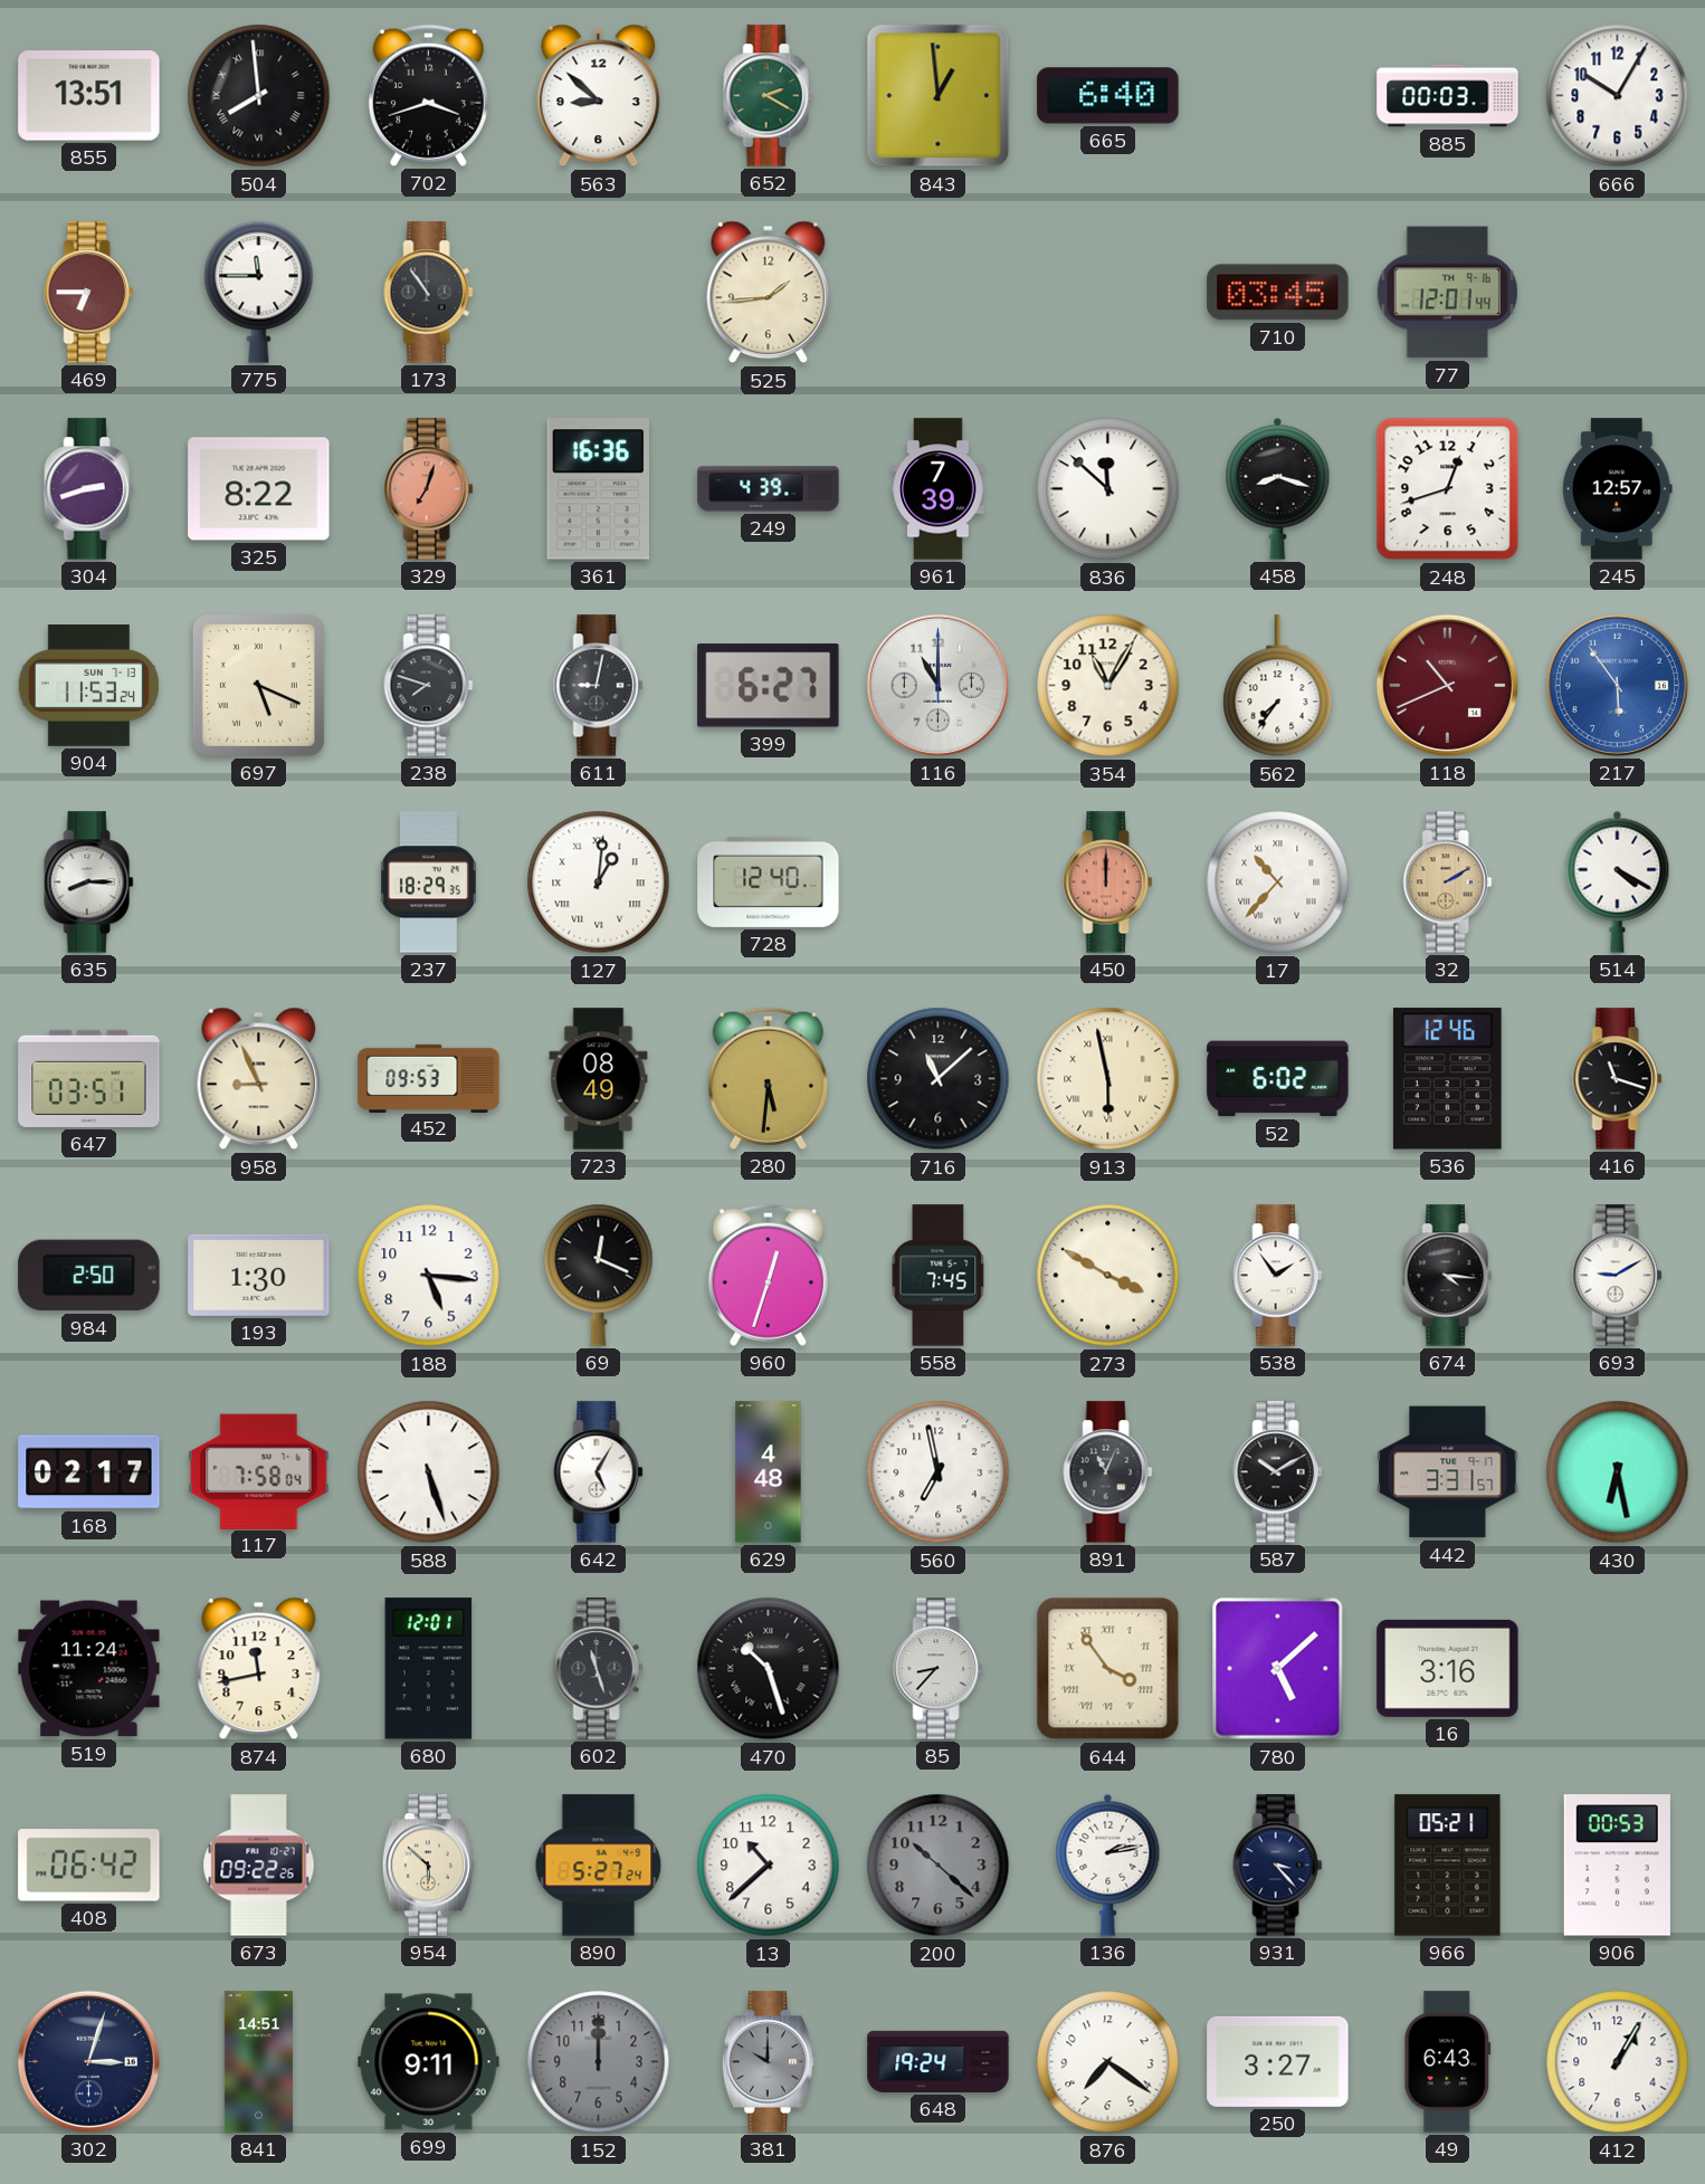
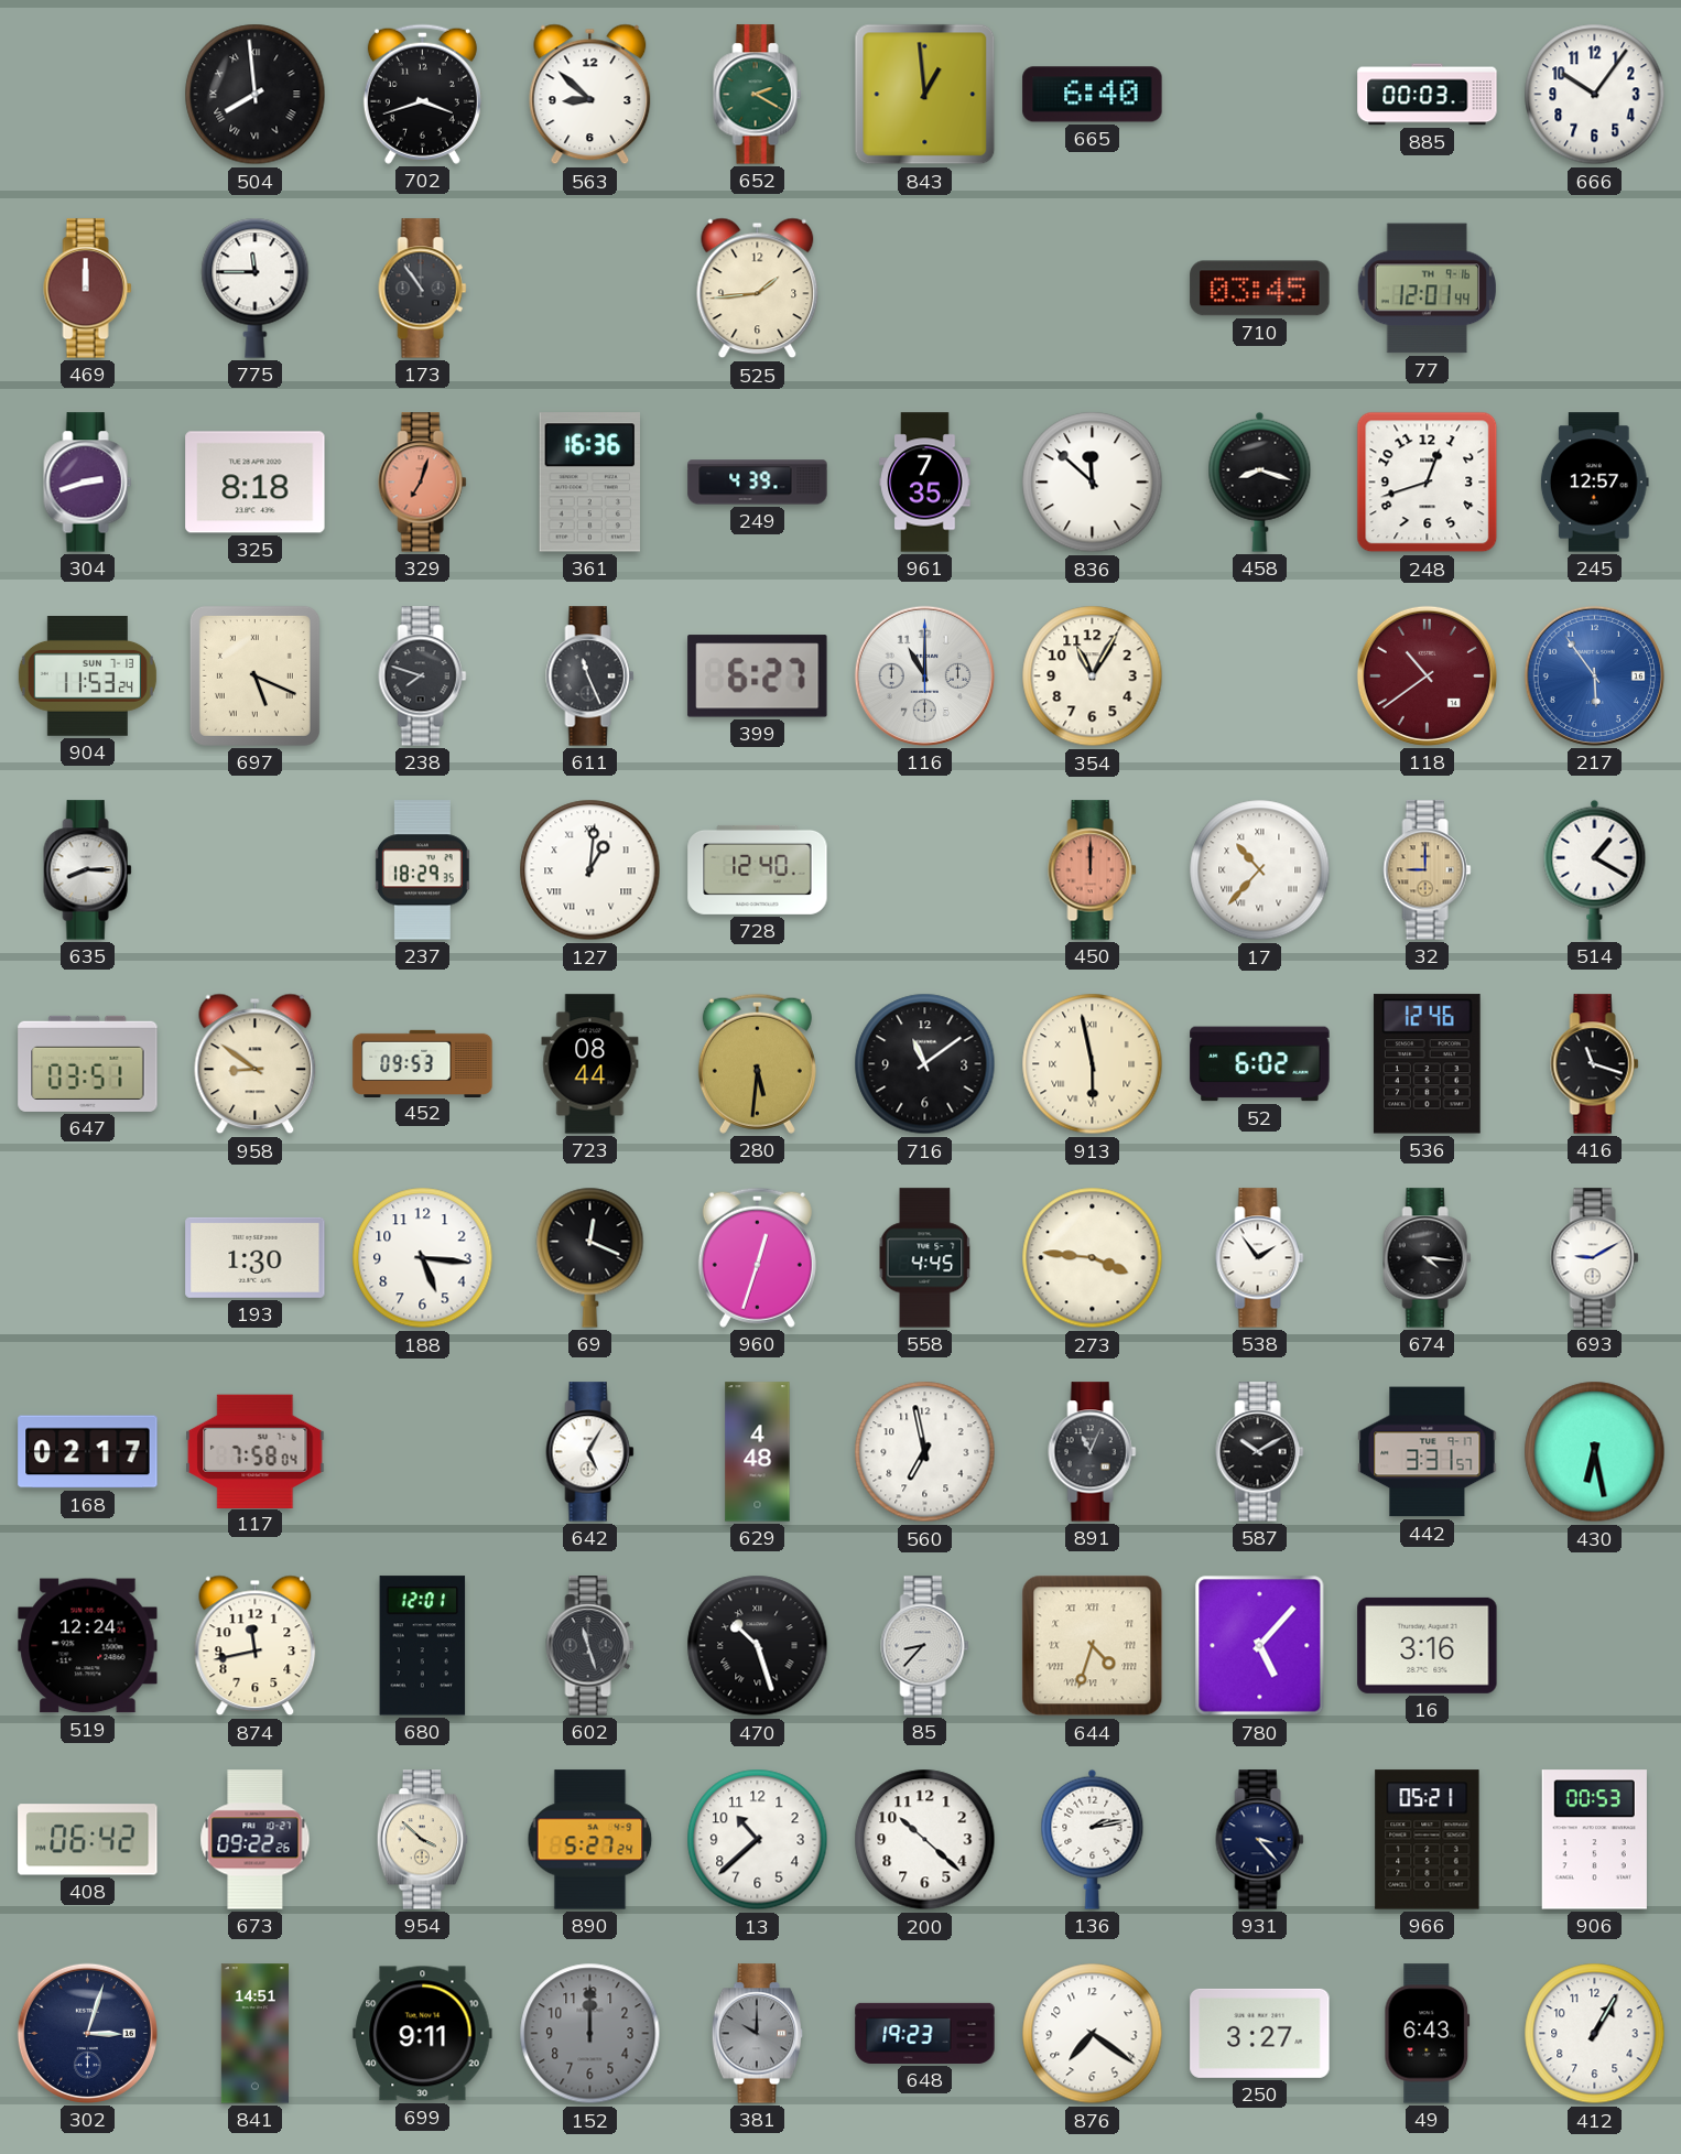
855: 13:51 -> none (89, 96)
666: 10:05 -> 10:06 (1595, 95)
469: 6:45 -> 12:00 (88, 289)
325: 8:22 -> 8:18 (256, 483)
961: 7:39 -> 7:35 (925, 483)
611: 9:02 -> 11:26 (590, 676)
562: 7:36 -> none (1278, 686)
118: 10:41 -> 10:39 (1427, 675)
32: 2:10 -> 9:00 (1428, 870)
514: 4:20 -> 1:20 (1595, 869)
958: 8:56 -> 8:51 (256, 1064)
723: 08:49 -> 08:44 (590, 1064)
716: 11:08 -> 11:09 (925, 1064)
984: 2:50 -> none (89, 1276)
558: 7:45 -> 4:45 (925, 1258)
273: 3:50 -> 3:46 (1093, 1258)
588: 5:27 -> none (429, 1472)
519: 11:24 -> 12:24 (88, 1646)
644: 3:54 -> 4:33 (1093, 1646)
780: 5:08 -> 5:07 (1260, 1646)
954: 5:52 -> 3:52 (423, 1840)
200 dial: grey -> white (925, 1840)
648: 19:24 -> 19:23 (925, 2033)
